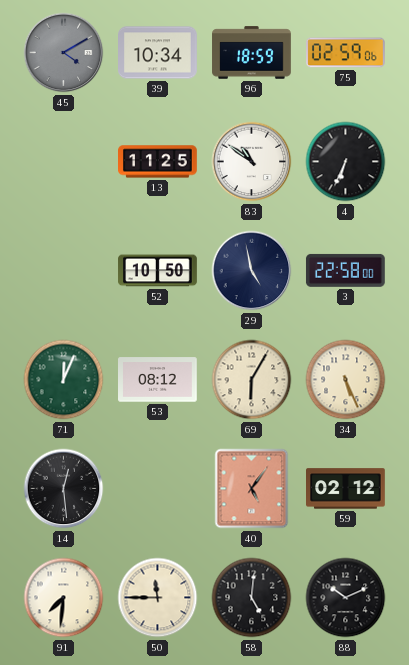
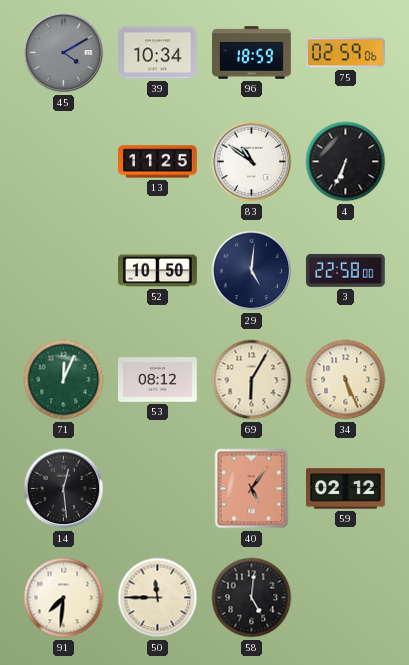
29: 4:58 -> 5:01 (252, 271)
88: 10:11 -> none (346, 598)
